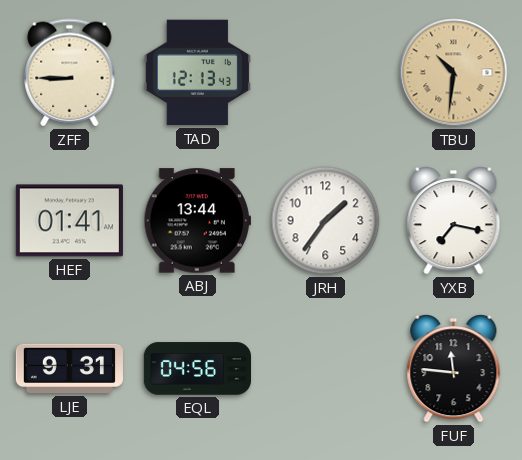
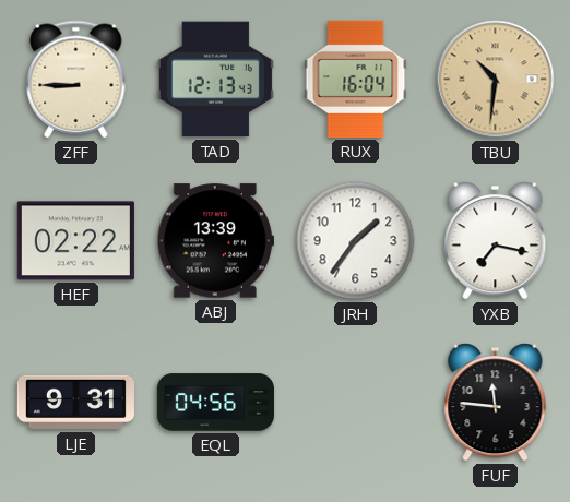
RUX: none -> 16:04 (356, 79)
HEF: 01:41 -> 02:22 (75, 241)
ABJ: 13:44 -> 13:39 (215, 241)
